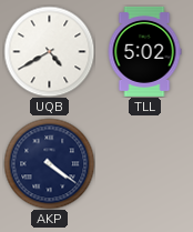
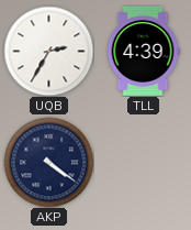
UQB: 4:40 -> 2:35 (48, 51)
TLL: 5:02 -> 4:39 (143, 51)
